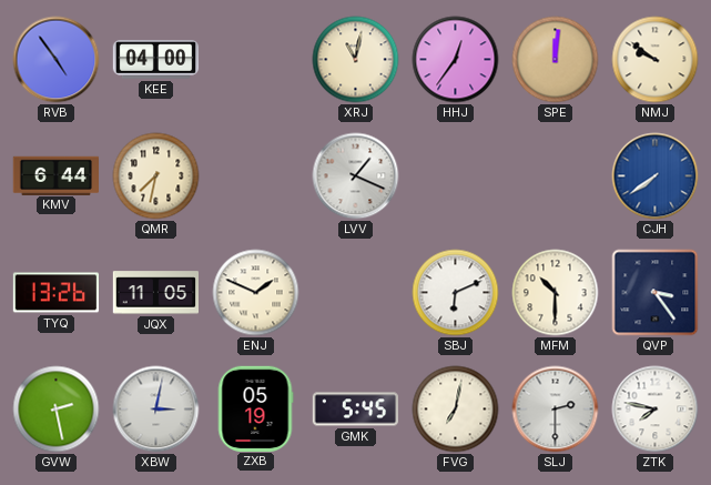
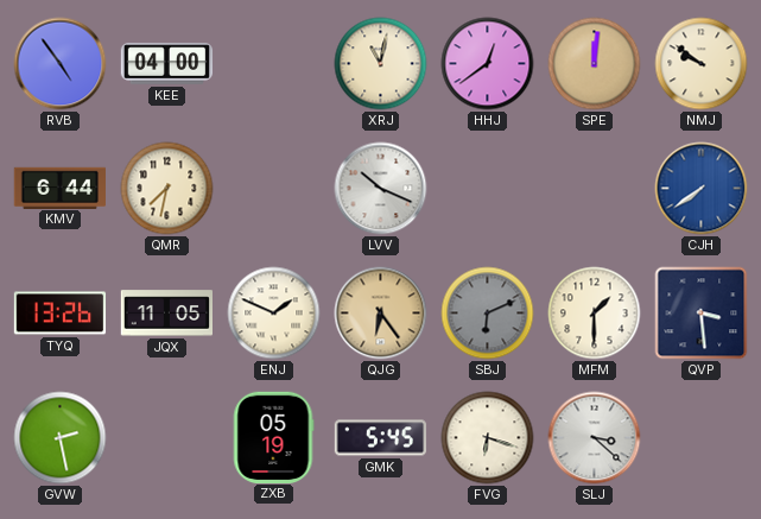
HHJ: 12:36 -> 12:39 (488, 64)
LVV: 1:19 -> 10:19 (381, 189)
QJG: none -> 6:24 (381, 314)
SBJ dial: white -> grey (488, 314)
MFM: 10:30 -> 1:30 (595, 314)
QVP: 3:24 -> 3:29 (702, 314)
XBW: 3:02 -> none (156, 410)
FVG: 7:02 -> 6:18 (488, 438)
SLJ: 2:30 -> 3:22 (595, 438)
ZTK: 7:47 -> none (656, 410)
